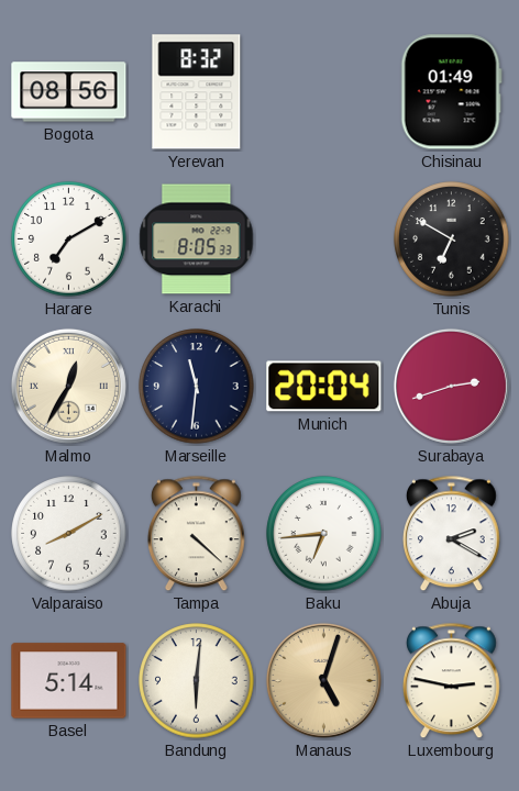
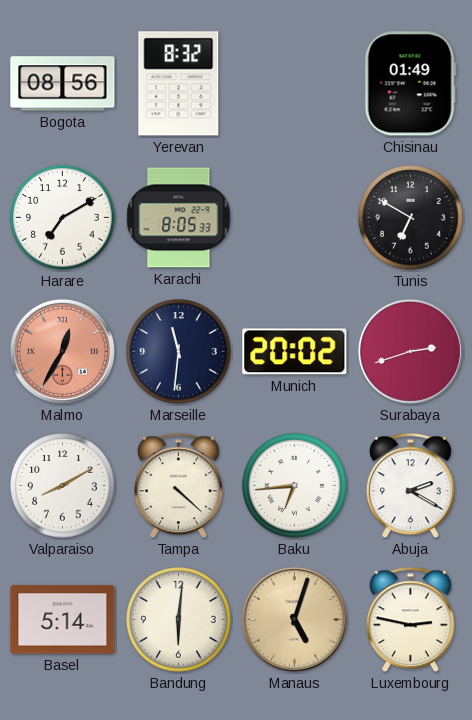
Malmo dial: cream -> salmon (62, 351)
Munich: 20:04 -> 20:02 (295, 352)
